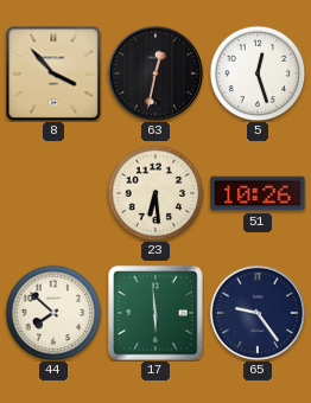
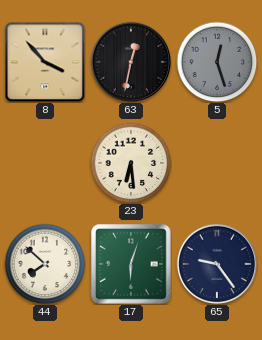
5 dial: white -> grey (217, 62)
51: 10:26 -> none (258, 193)
17: 5:59 -> 6:03 (131, 264)
